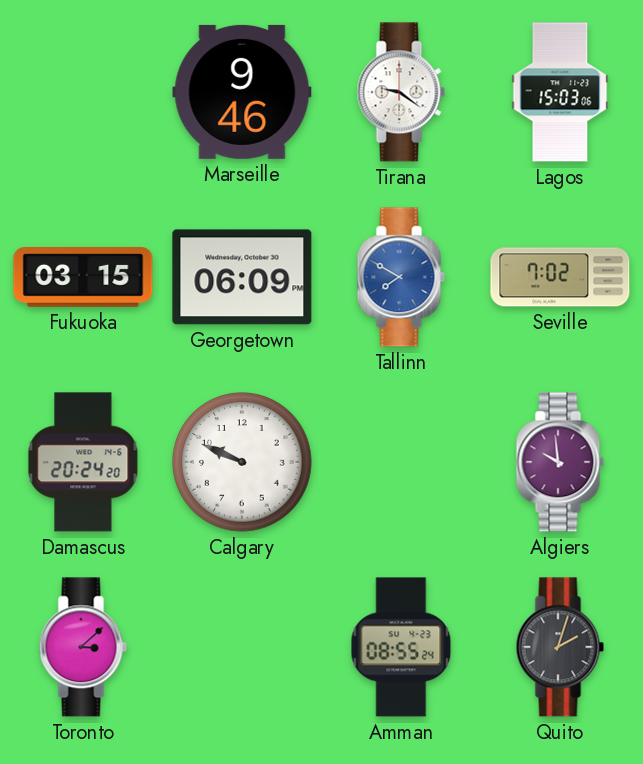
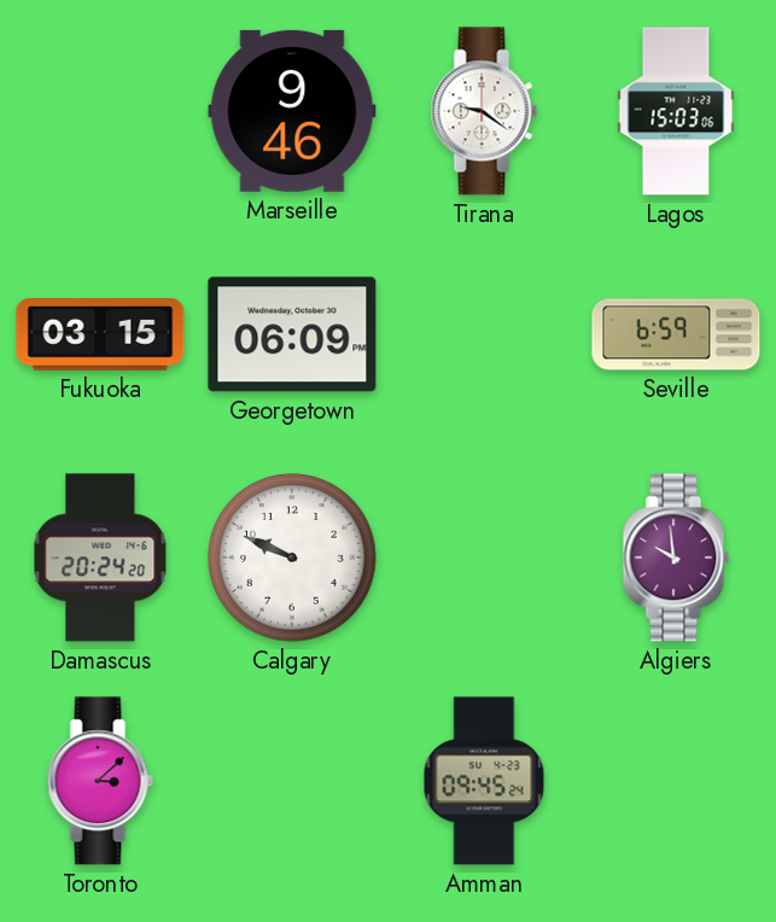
Tallinn: 7:50 -> none (401, 277)
Seville: 7:02 -> 6:59 (676, 334)
Amman: 08:55 -> 09:45 (484, 781)
Quito: 2:03 -> none (560, 647)
